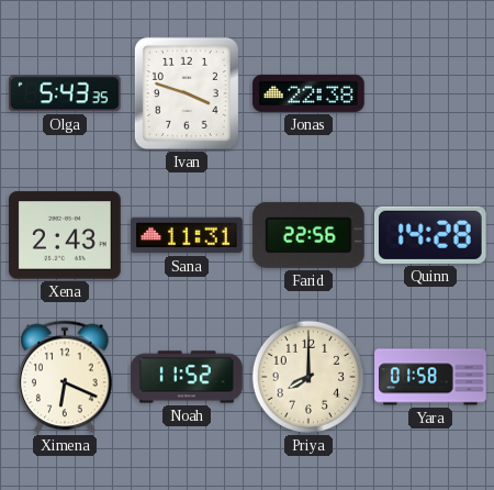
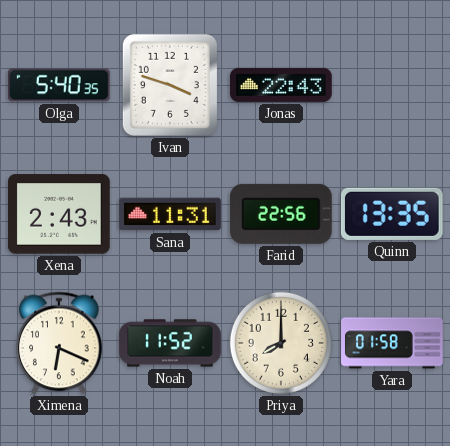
Olga: 5:43 -> 5:40 (59, 85)
Jonas: 22:38 -> 22:43 (282, 85)
Quinn: 14:28 -> 13:35 (392, 214)
